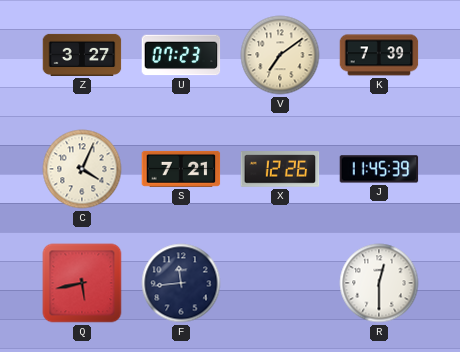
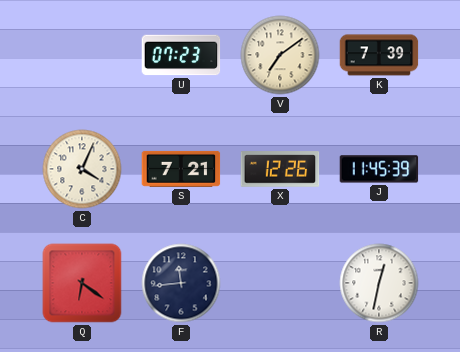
Z: 3:27 -> none (82, 55)
Q: 5:43 -> 6:21 (82, 283)
R: 12:30 -> 12:32 (379, 283)
